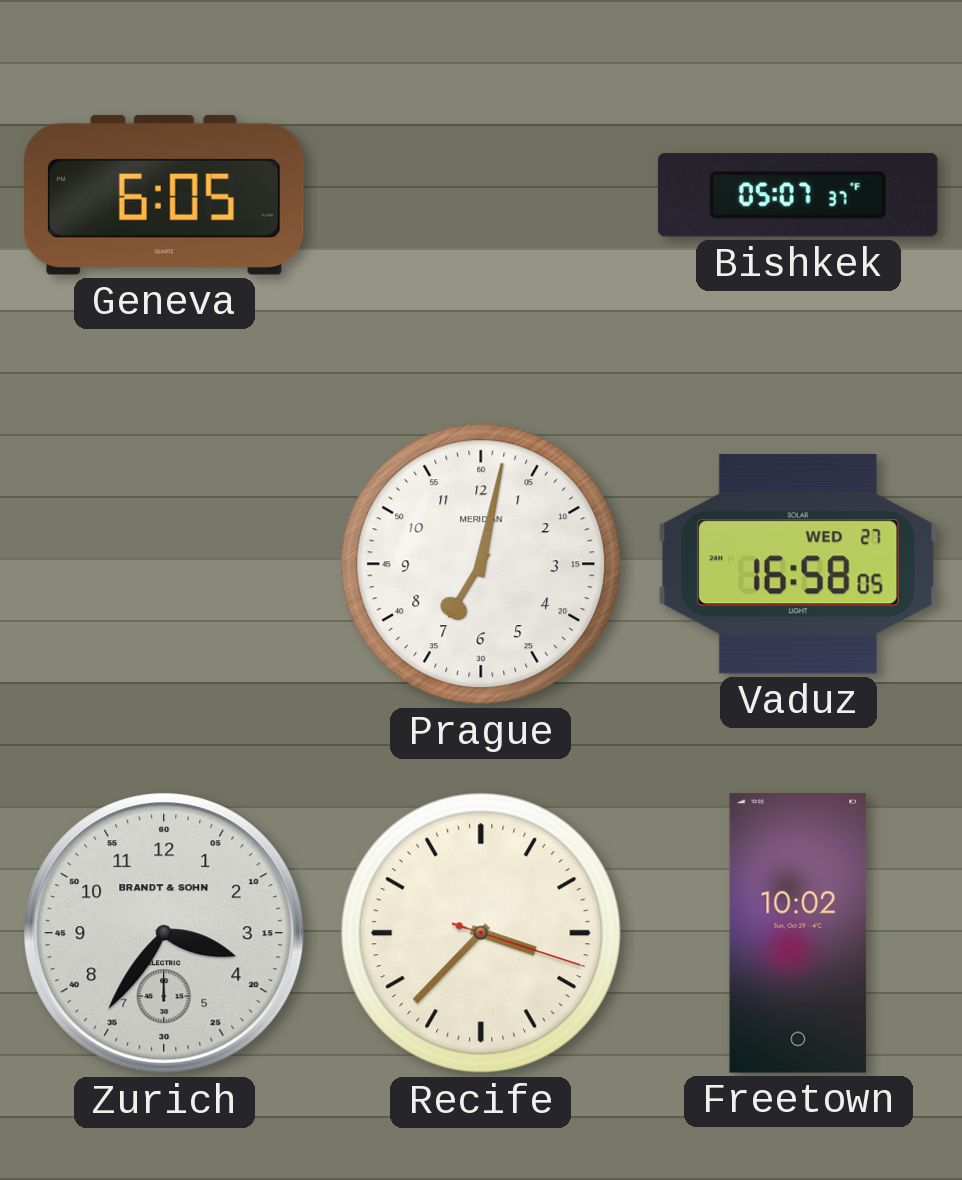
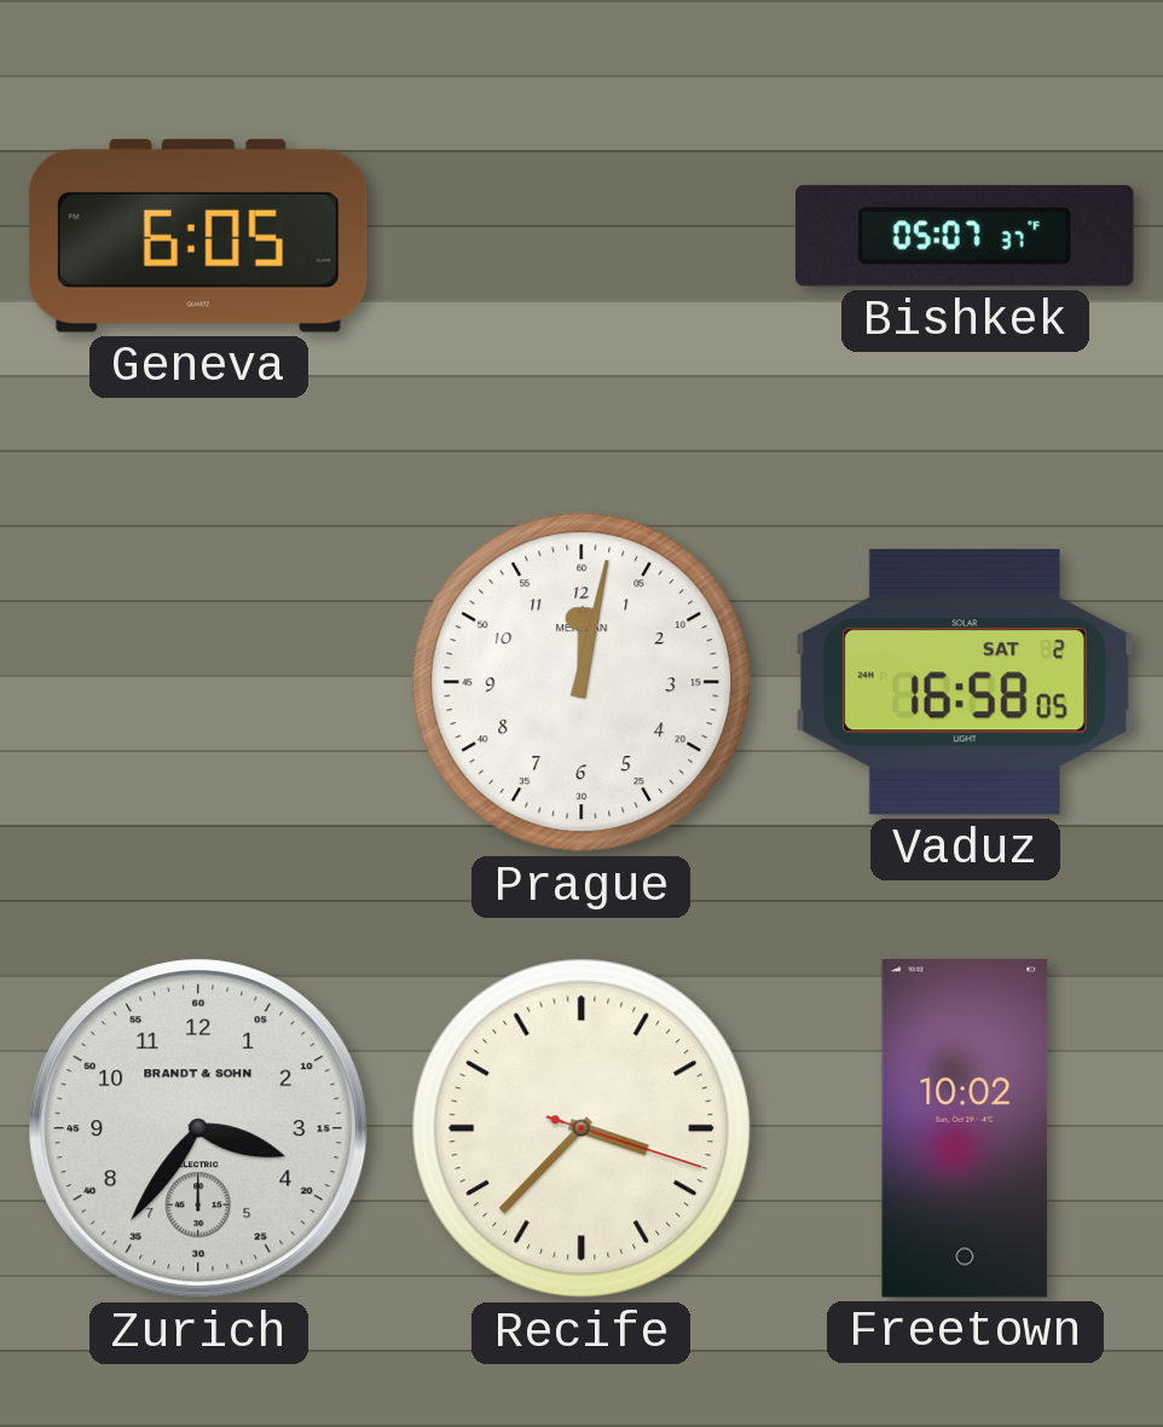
Prague: 7:02 -> 12:02 (581, 682)
Vaduz date: WED 27 -> SAT 2 (965, 682)
